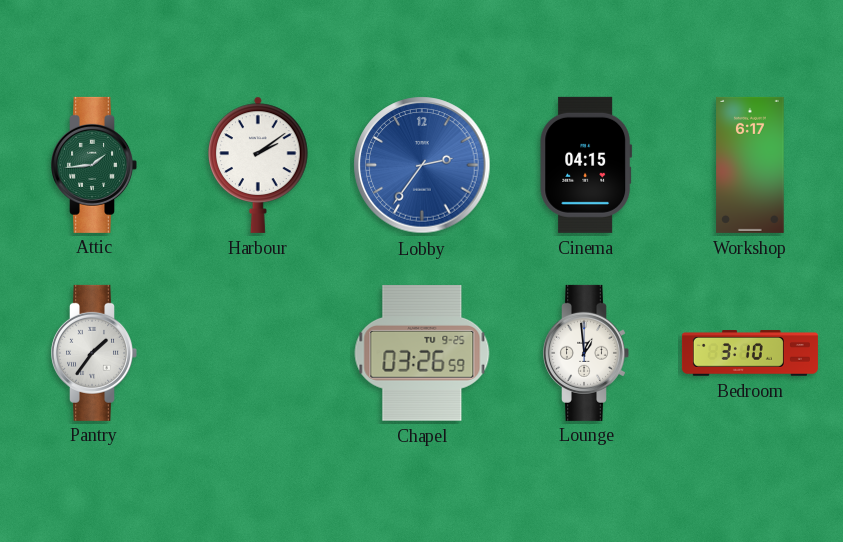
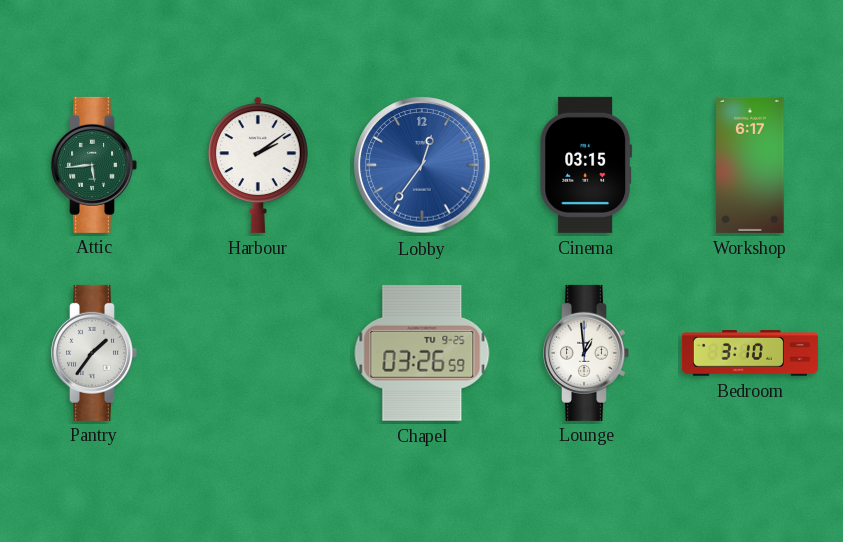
Attic: 1:44 -> 5:44 (94, 165)
Lobby: 2:36 -> 12:36 (422, 165)
Cinema: 04:15 -> 03:15 (586, 165)
